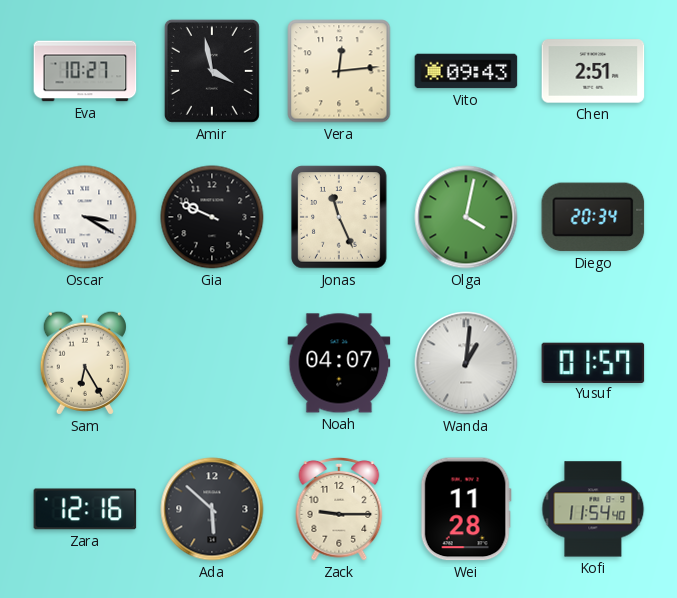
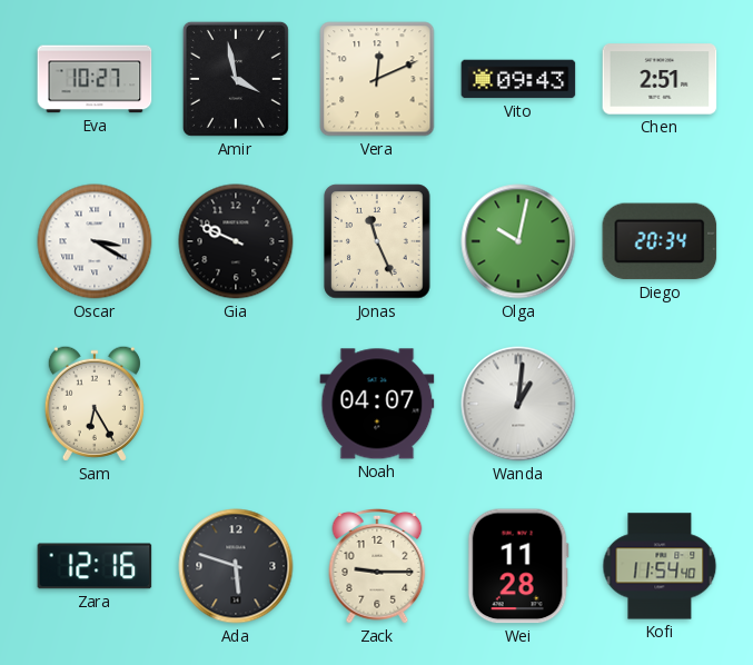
Vera: 12:14 -> 12:11 (377, 79)
Olga: 4:02 -> 10:02 (518, 241)
Yusuf: 01:57 -> none (593, 362)
Ada: 5:52 -> 5:48 (236, 566)
